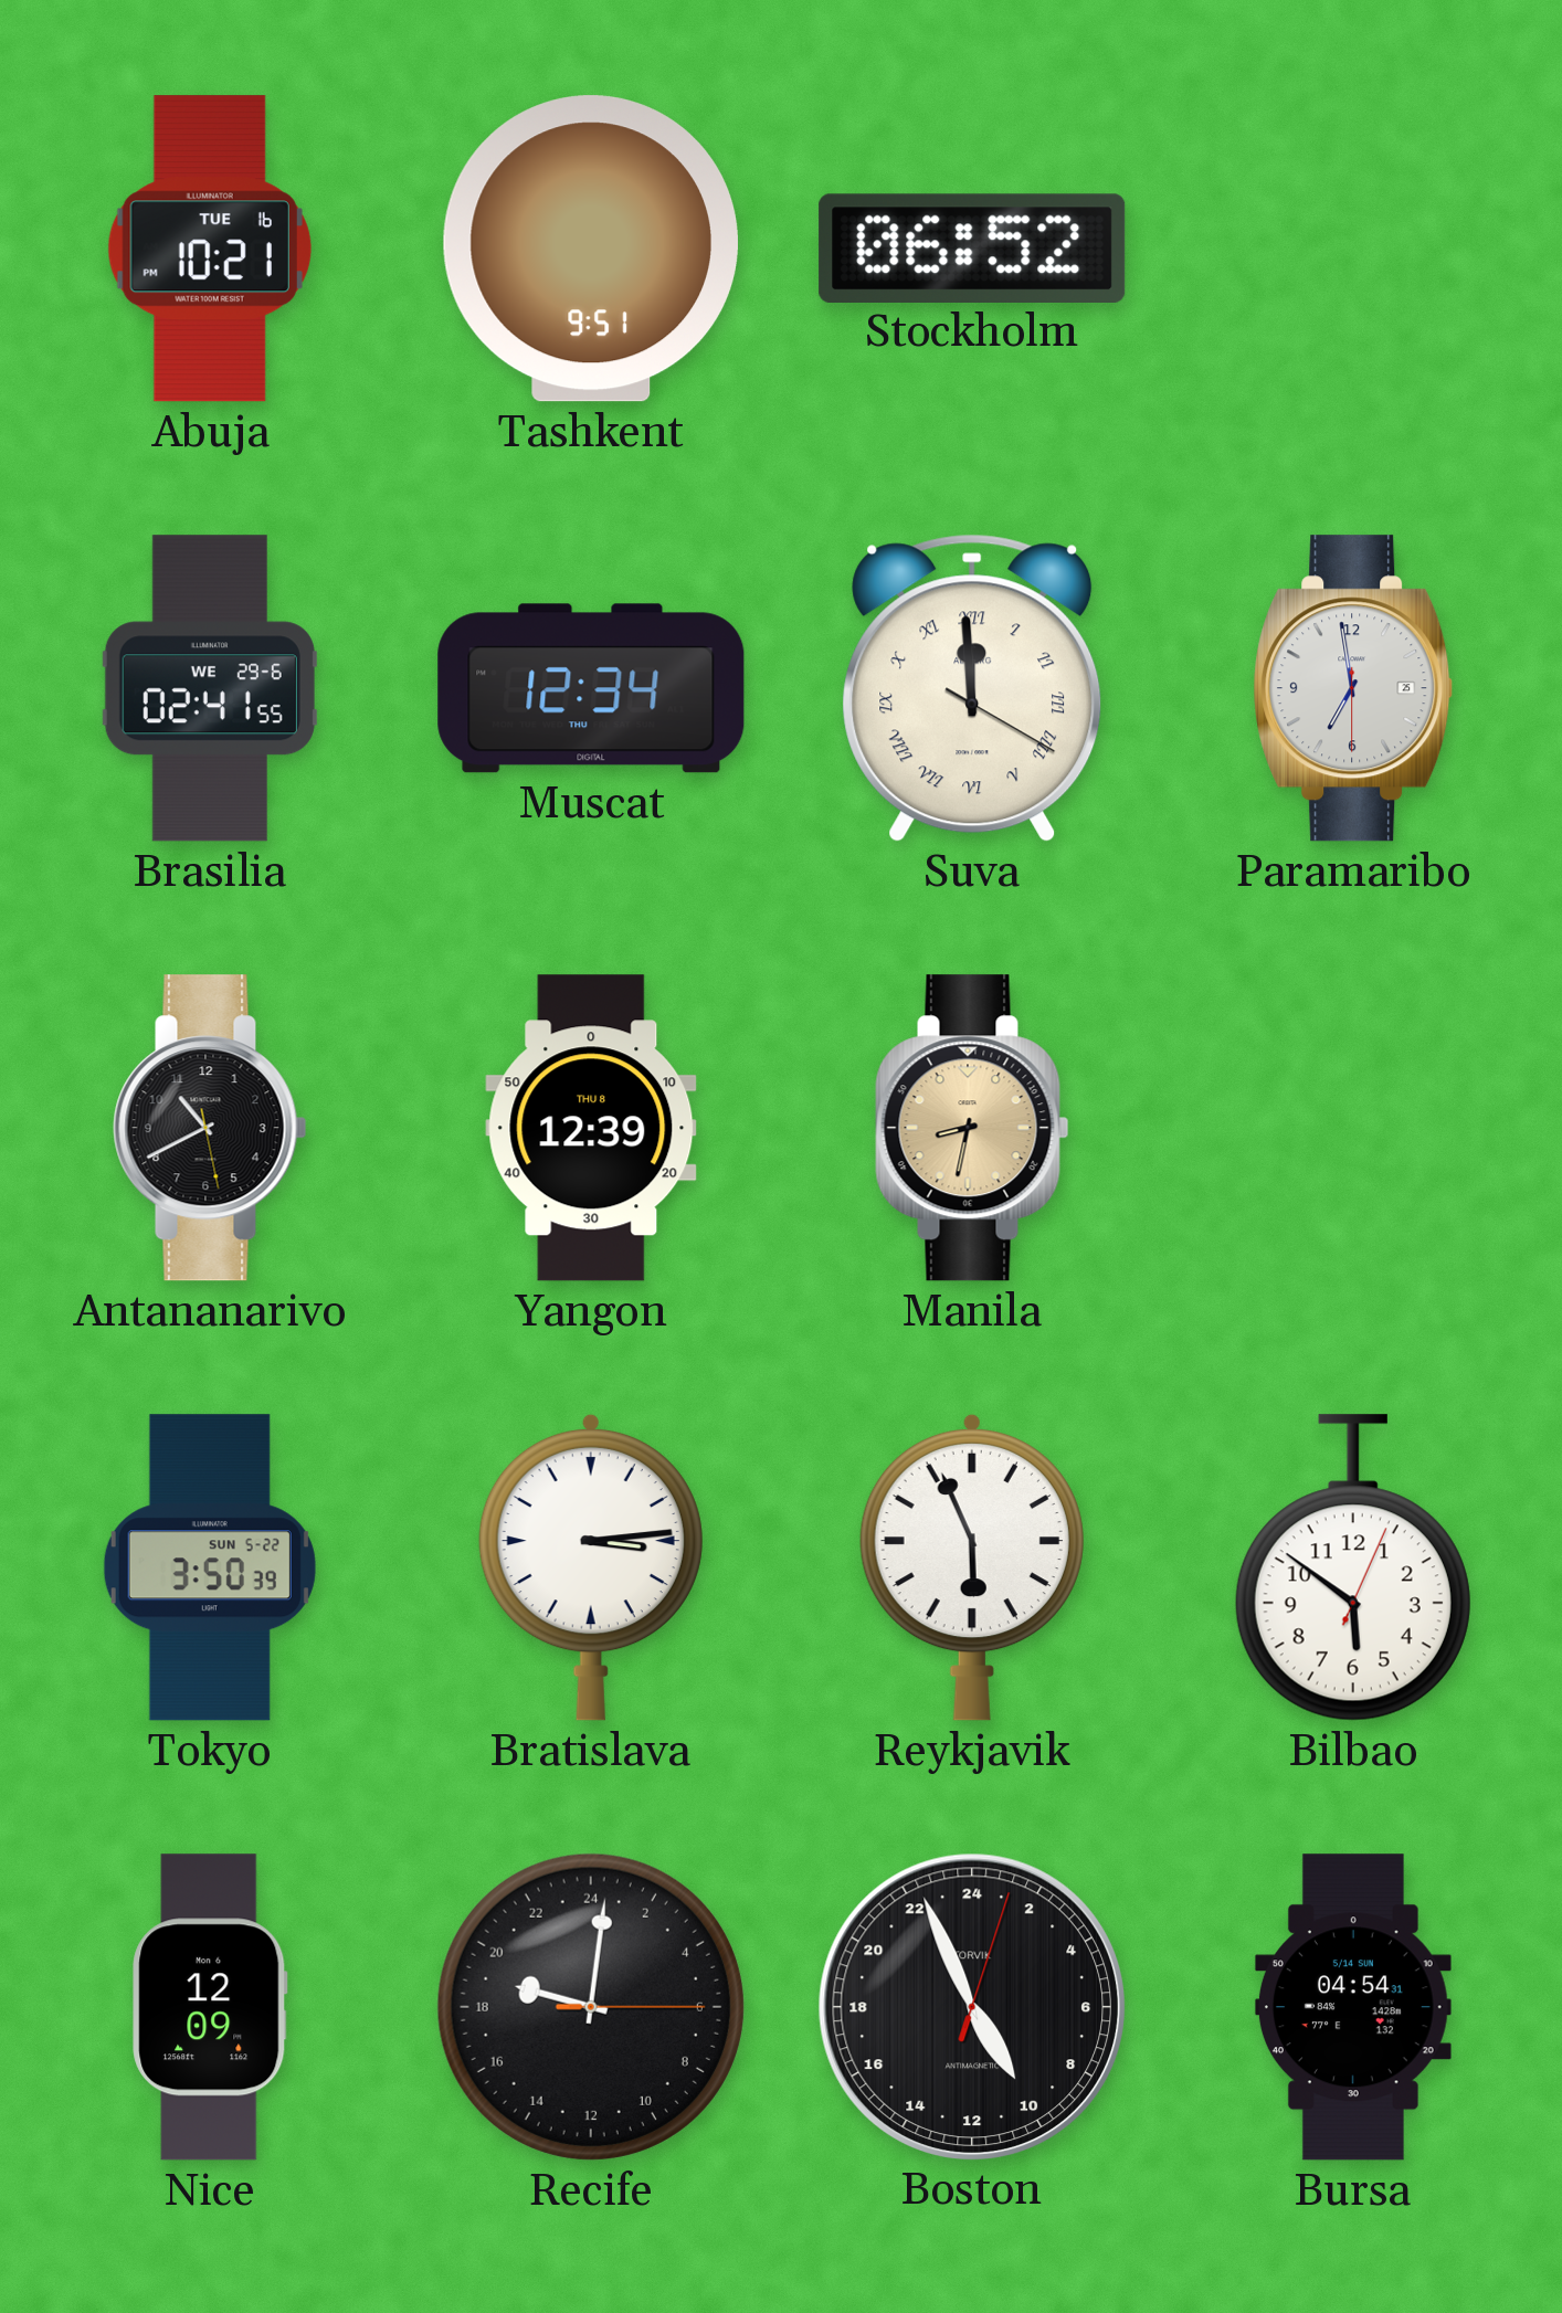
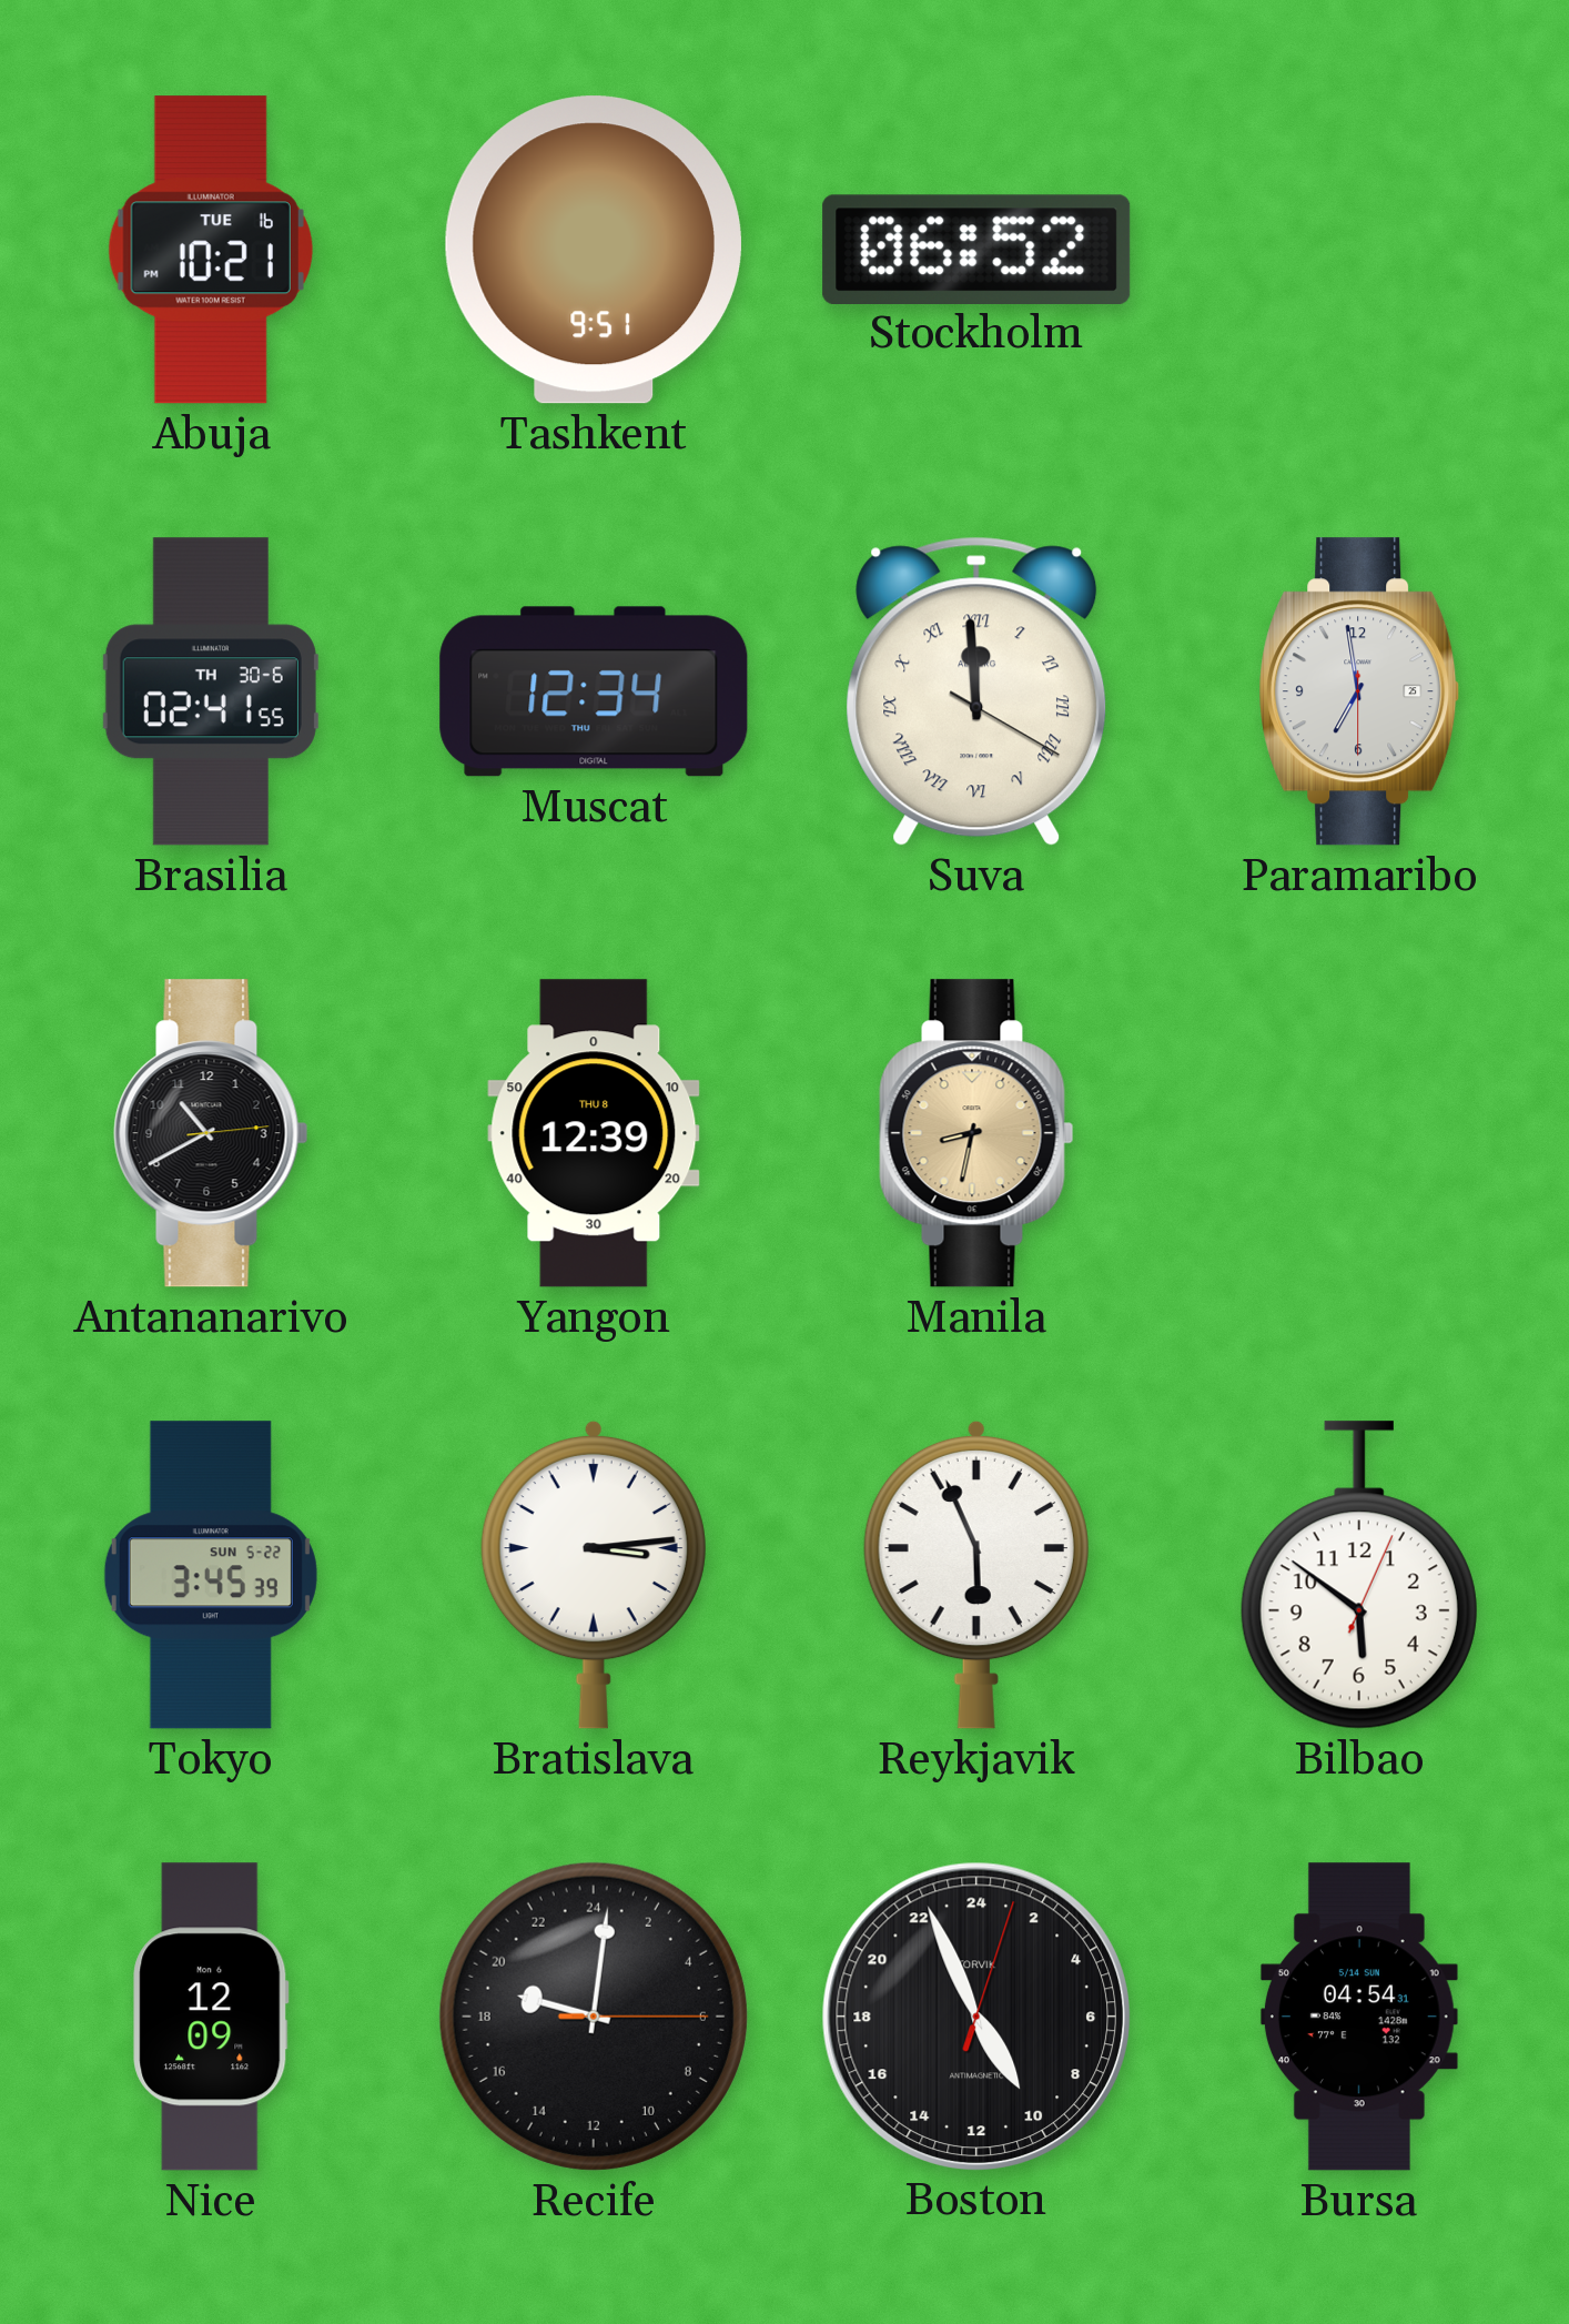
Brasilia date: WE 29-6 -> TH 30-6 (211, 691)
Antananarivo: 10:40:28 -> 10:40:14 (211, 1133)
Tokyo: 3:50 -> 3:45 (211, 1575)
